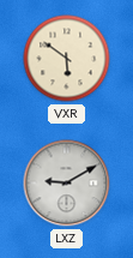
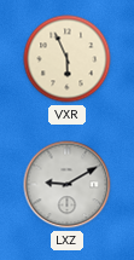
VXR: 5:51 -> 5:56 (68, 59)
